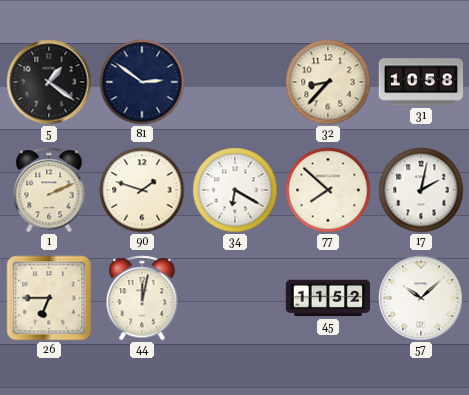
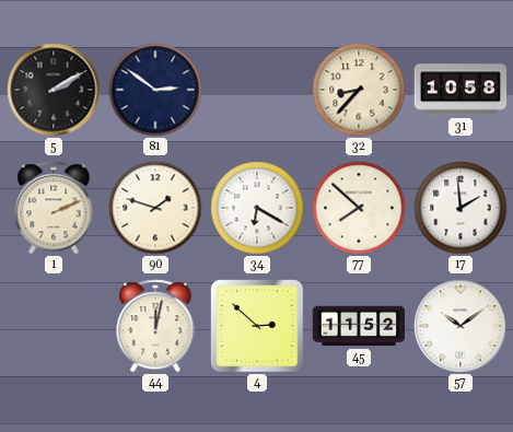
5: 1:21 -> 2:10 (54, 90)
17: 2:02 -> 1:59 (460, 208)
26: 6:45 -> none (49, 298)
4: none -> 2:52 (258, 327)
57: 10:08 -> 10:09 (460, 326)
